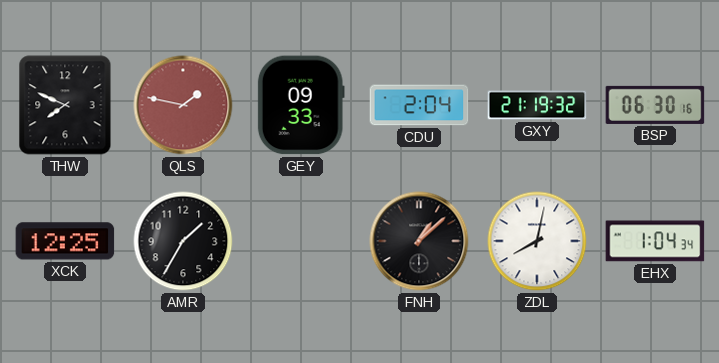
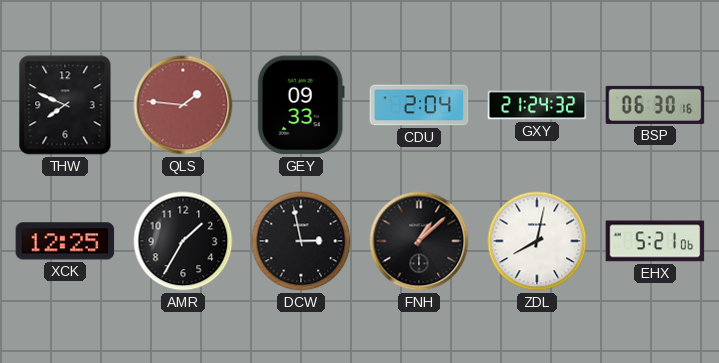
QLS: 1:47 -> 1:46 (183, 105)
GXY: 21:19 -> 21:24 (537, 105)
DCW: none -> 2:58 (301, 241)
EHX: 1:04 -> 5:21 (655, 241)
